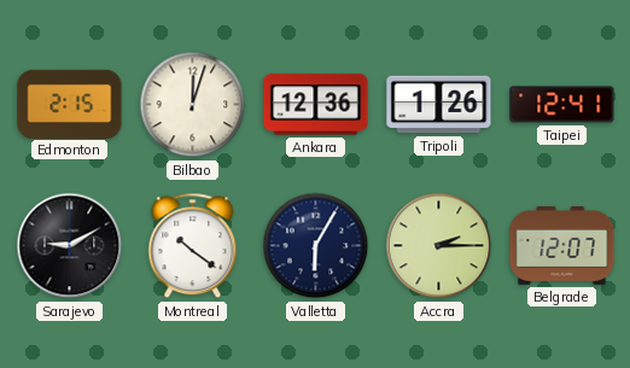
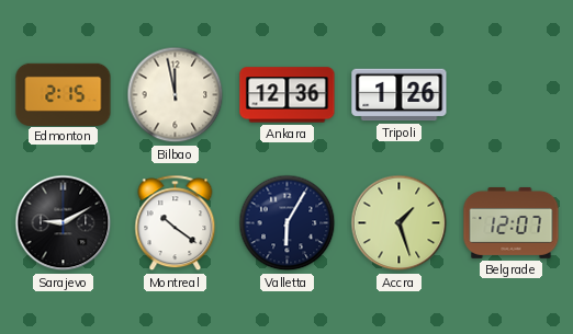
Bilbao: 12:03 -> 11:58 (176, 95)
Taipei: 12:41 -> none (562, 105)
Accra: 2:15 -> 1:27 (400, 223)
